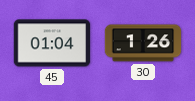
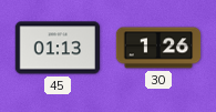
45: 01:04 -> 01:13 (58, 48)
